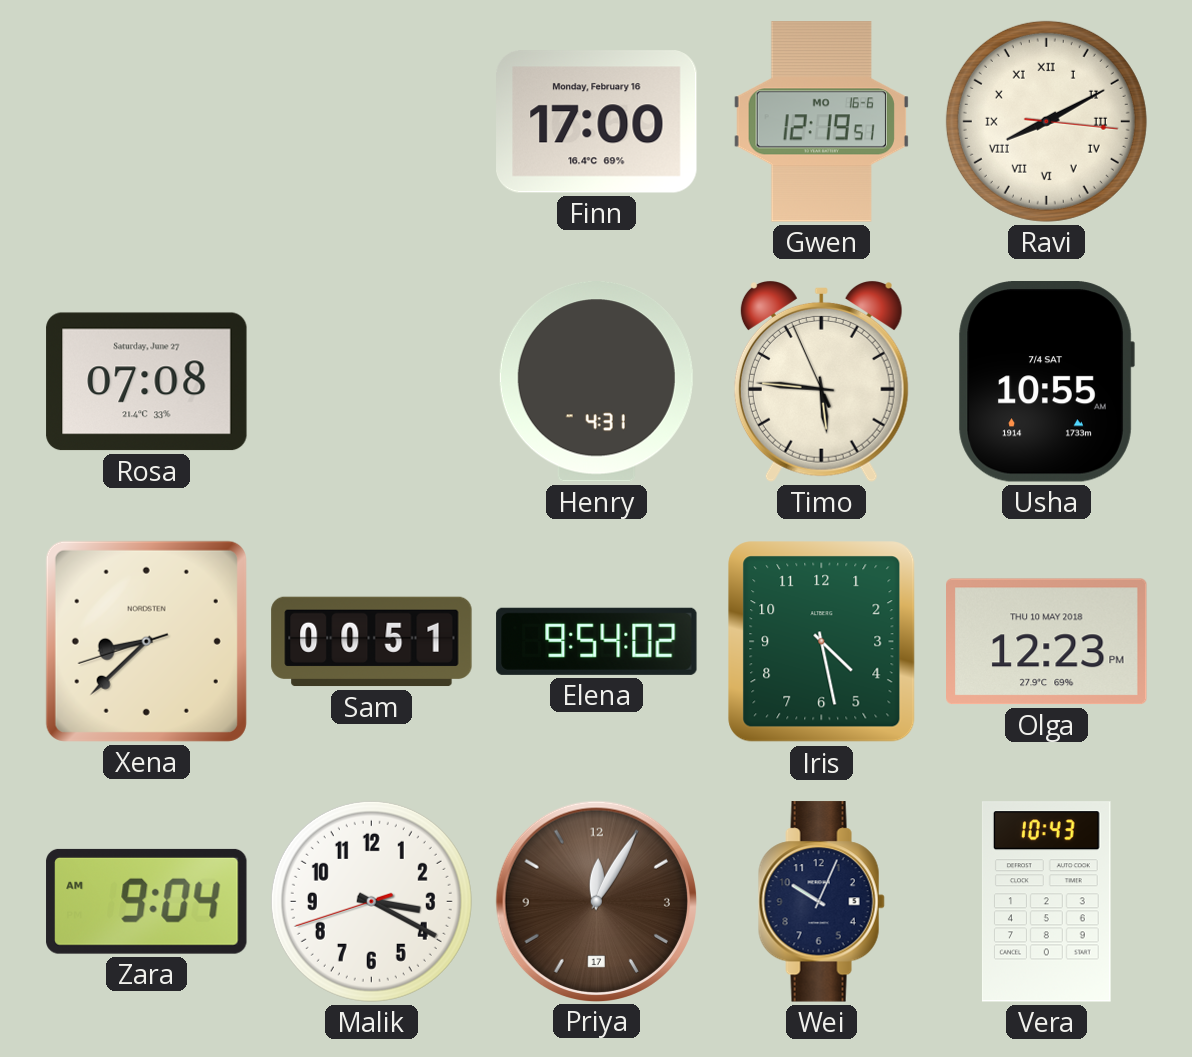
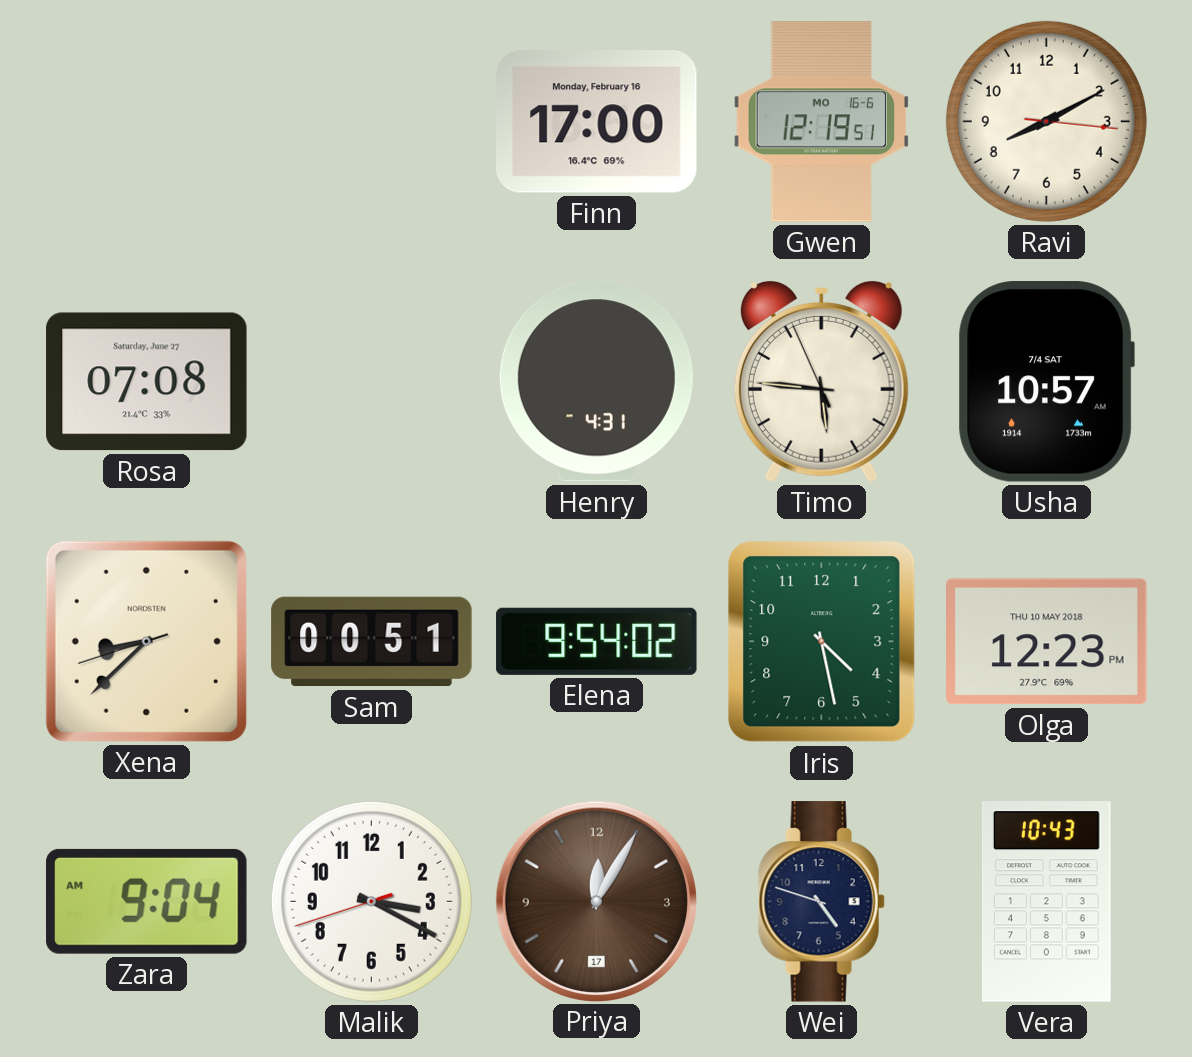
Ravi numerals: Roman -> Arabic (1046, 121)
Usha: 10:55 -> 10:57 (1046, 382)
Wei: 10:04 -> 4:48 (821, 902)
